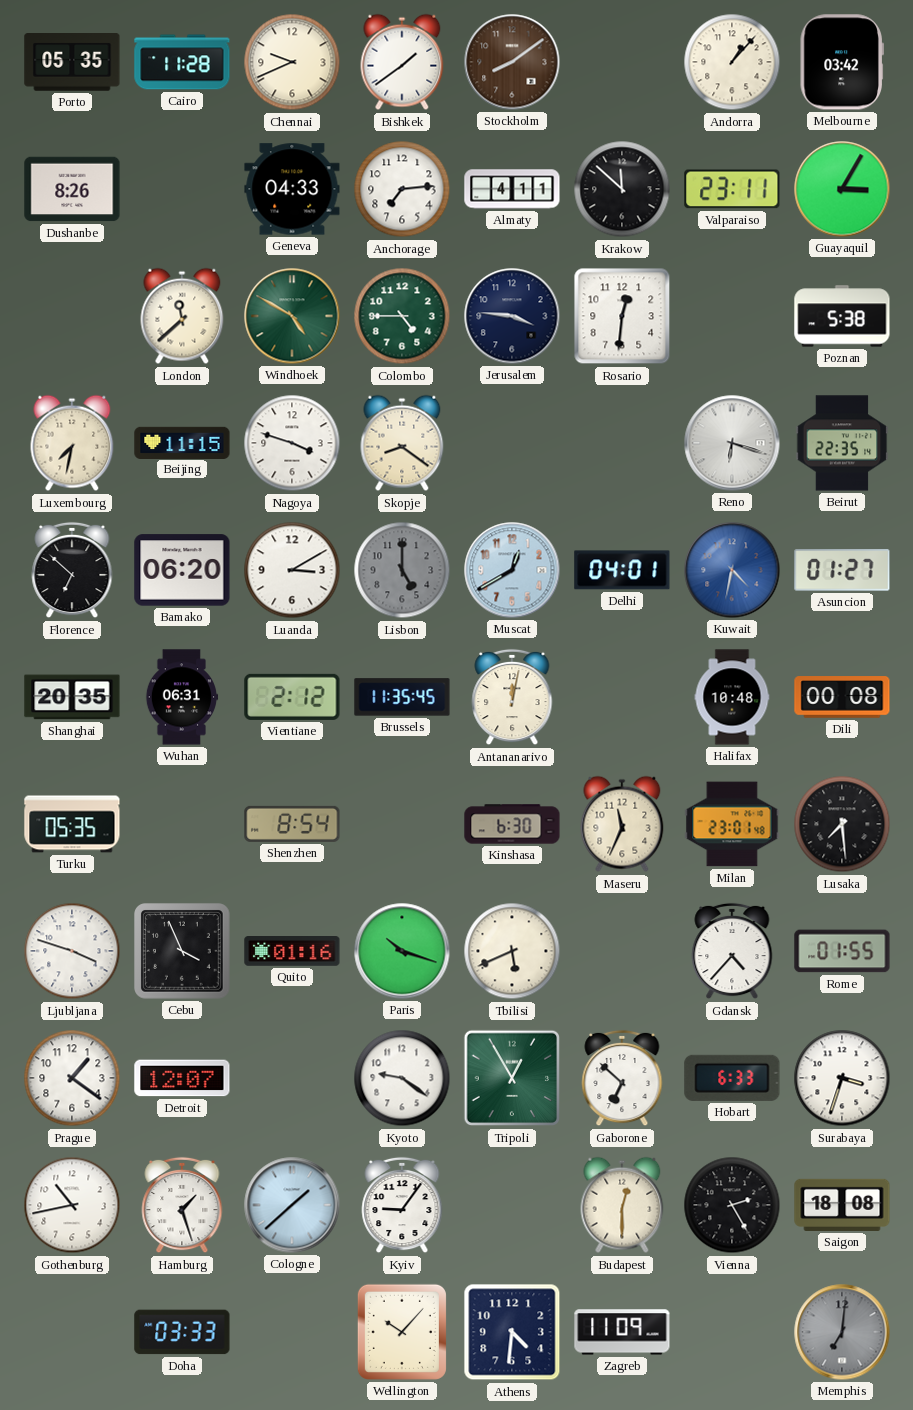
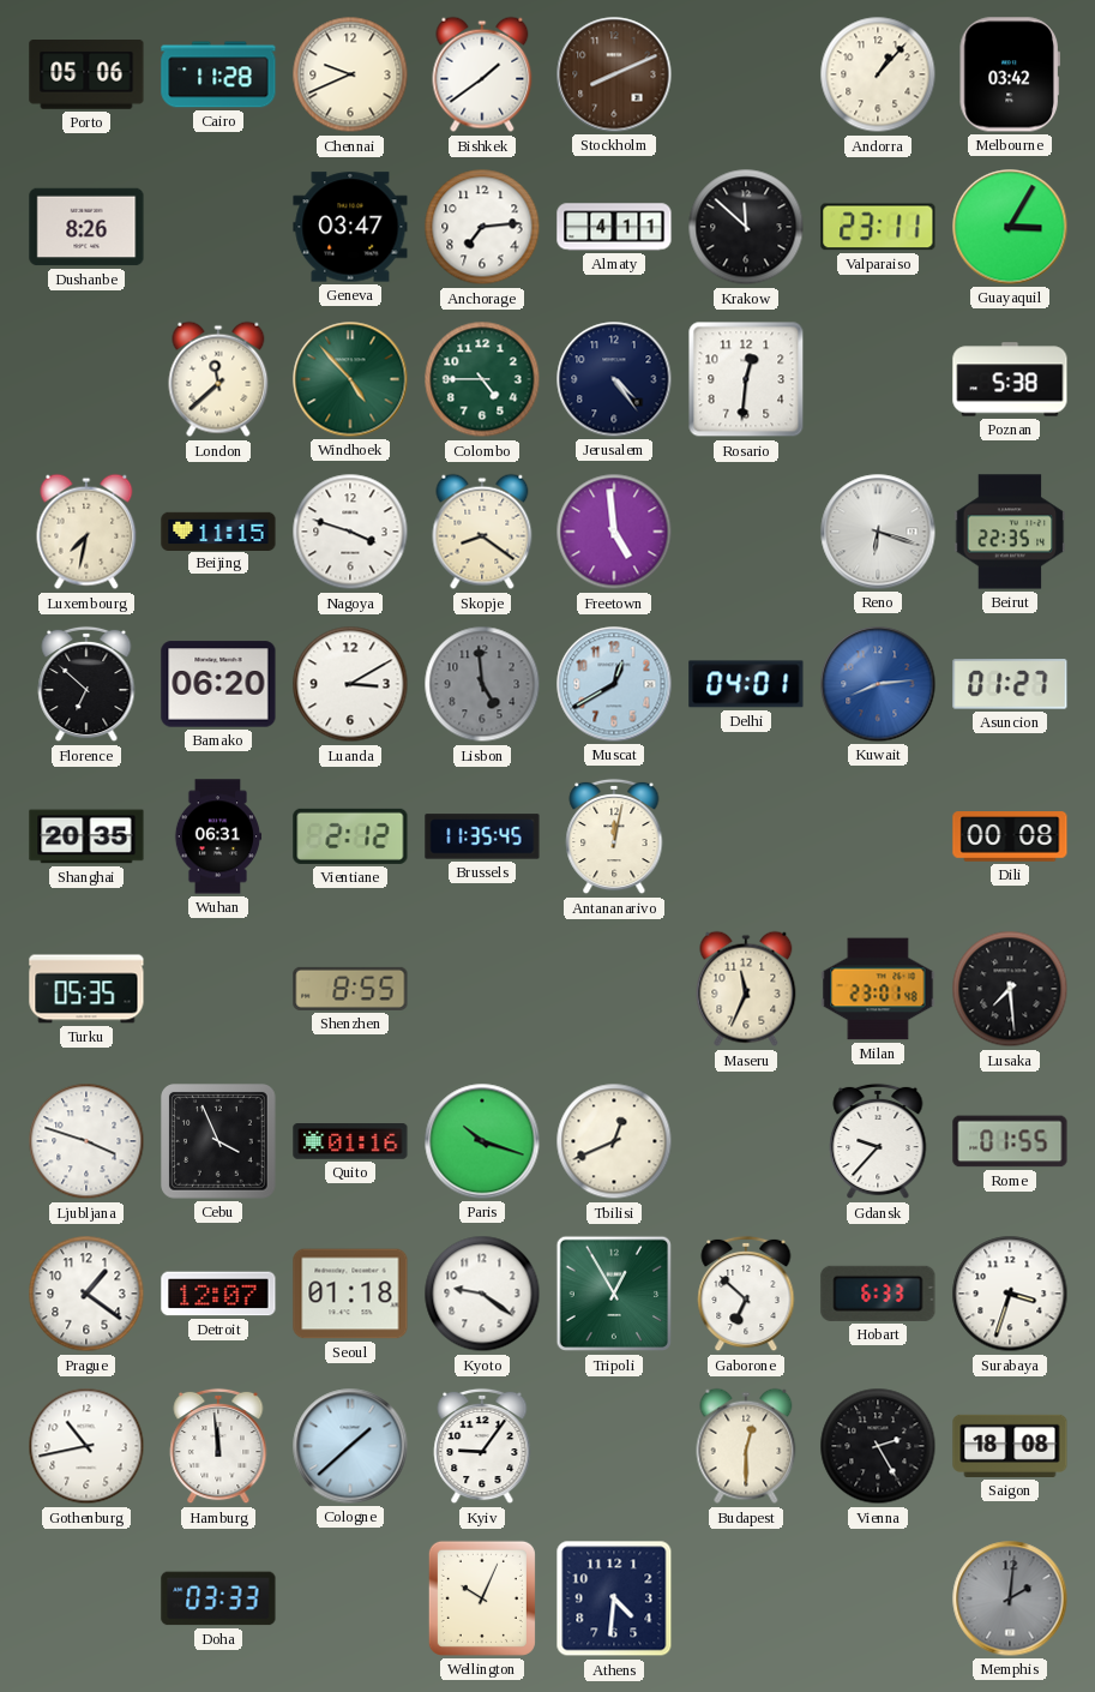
Porto: 05:35 -> 05:06 (86, 76)
Stockholm: 8:09 -> 8:11 (614, 74)
Geneva: 04:33 -> 03:47 (350, 227)
Windhoek: 4:50 -> 4:53 (350, 379)
Jerusalem: 3:46 -> 4:24 (614, 379)
Freetown: none -> 4:59 (614, 532)
Lisbon: 5:00 -> 4:59 (482, 684)
Kuwait: 4:32 -> 8:14 (878, 684)
Halifax: 10:48 -> none (732, 697)
Shenzhen: 8:54 -> 8:55 (350, 989)
Kinshasa: 6:30 -> none (512, 824)
Tbilisi: 5:41 -> 12:41 (614, 1141)
Gdansk: 4:37 -> 9:37 (878, 1141)
Seoul: none -> 01:18 (350, 1294)
Hamburg: 1:27 -> 11:59 (218, 1446)
Wellington: 10:07 -> 10:04 (482, 1598)
Zagreb: 11:09 -> none (622, 1332)
Memphis: 7:01 -> 2:01 (1010, 1598)
